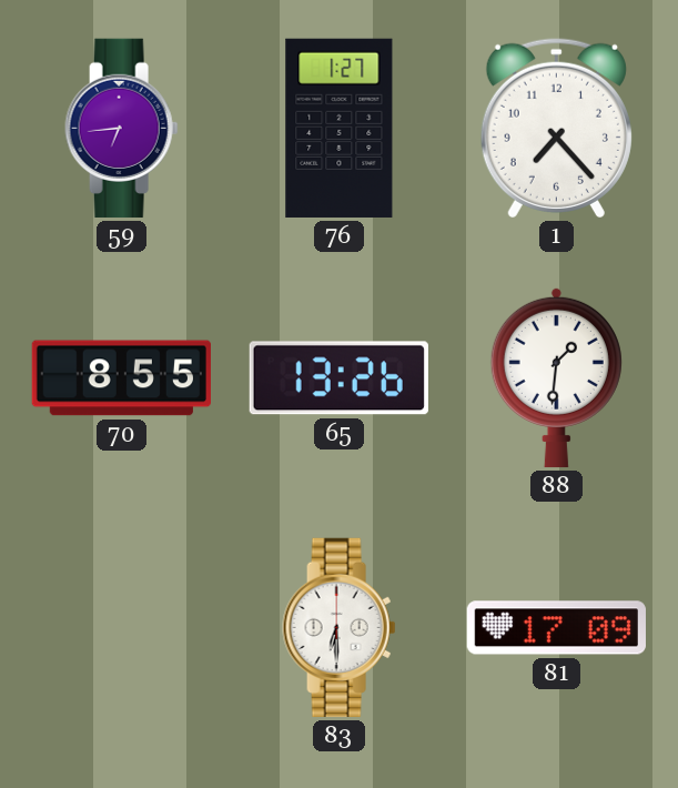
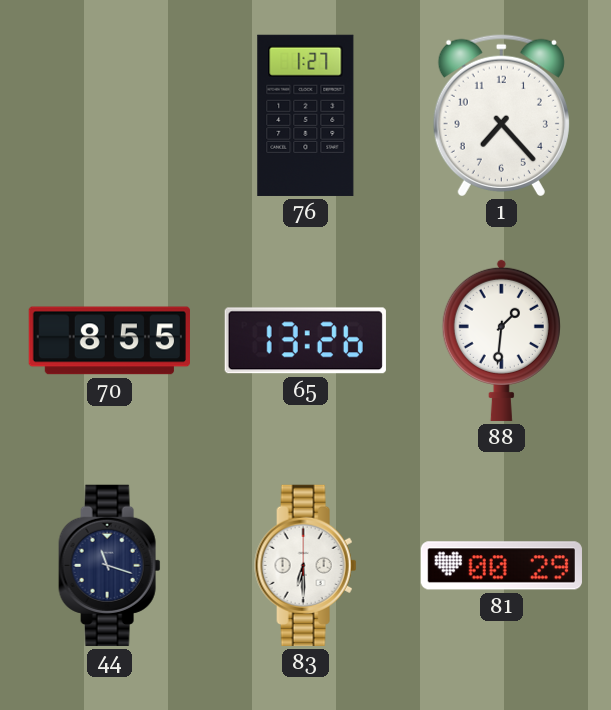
59: 6:44 -> none (122, 128)
44: none -> 11:18 (110, 565)
81: 17:09 -> 00:29 (501, 566)
